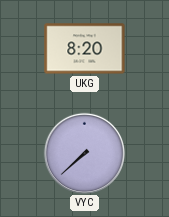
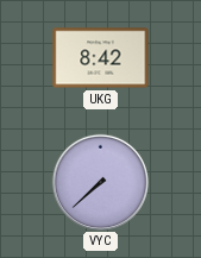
UKG: 8:20 -> 8:42 (101, 58)
